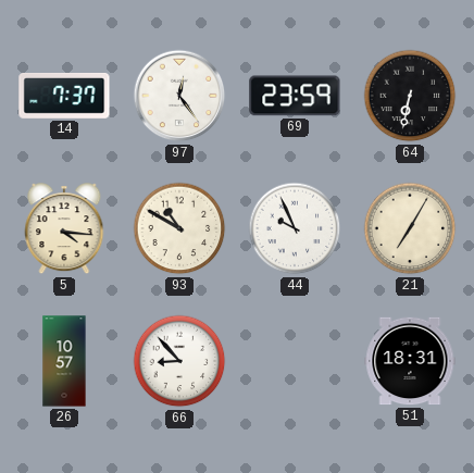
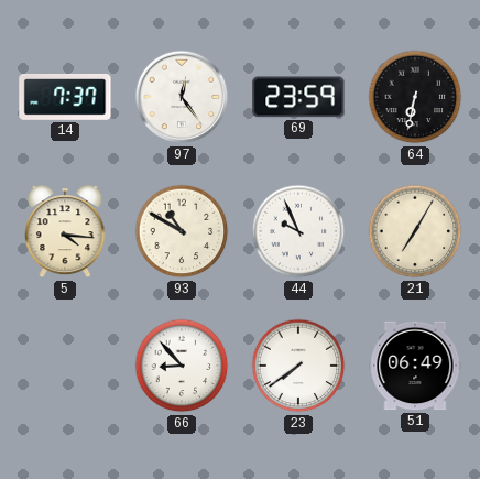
26: 10:57 -> none (64, 361)
23: none -> 7:39 (298, 366)
51: 18:31 -> 06:49 (415, 366)
